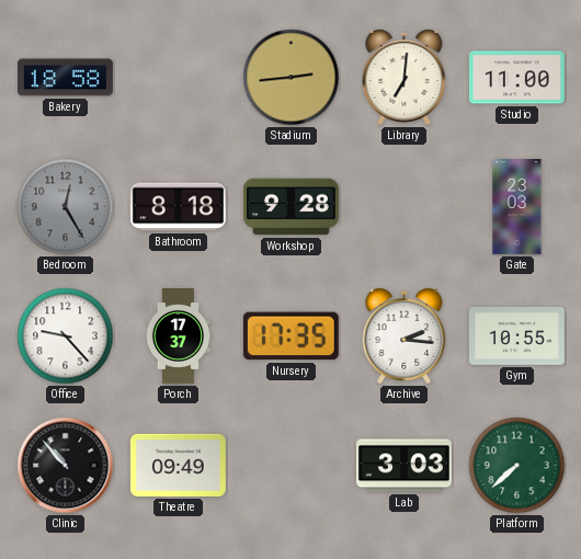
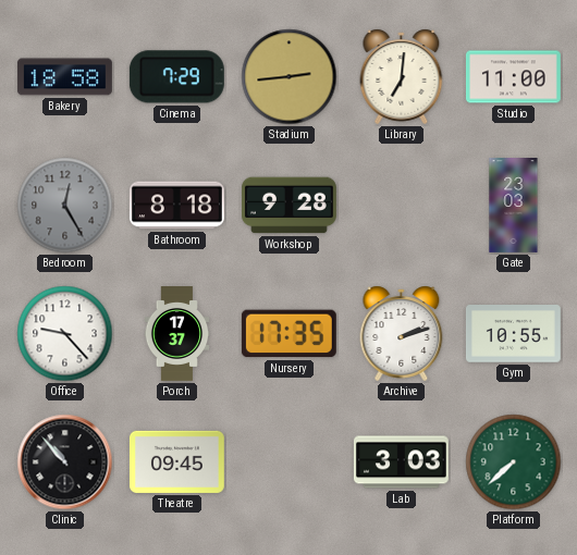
Cinema: none -> 7:29 (176, 77)
Archive: 2:16 -> 2:12 (402, 333)
Theatre: 09:49 -> 09:45 (176, 461)
